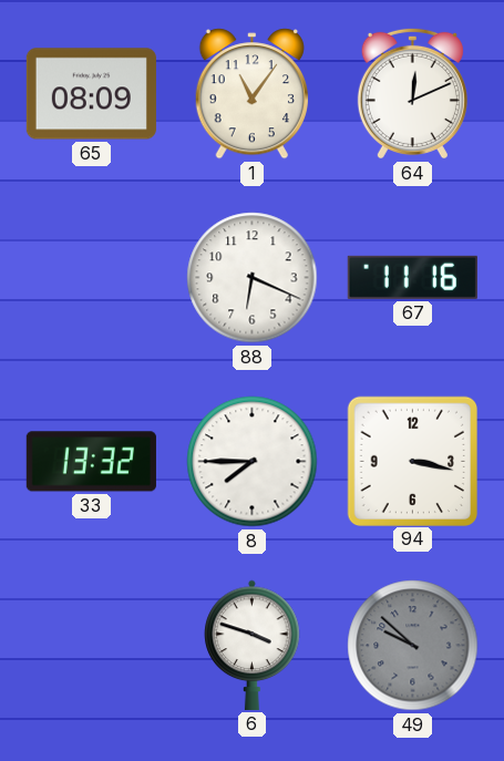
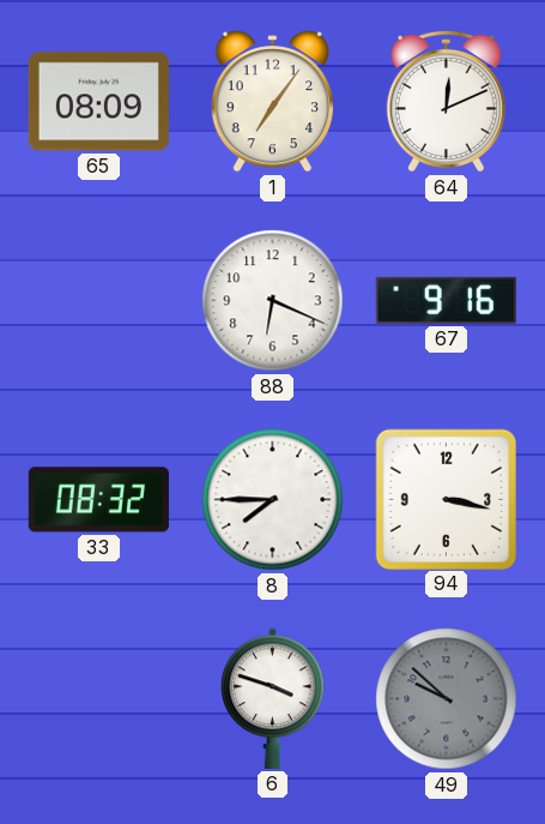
1: 11:06 -> 7:06 (272, 102)
67: 11:16 -> 9:16 (446, 300)
33: 13:32 -> 08:32 (98, 500)
